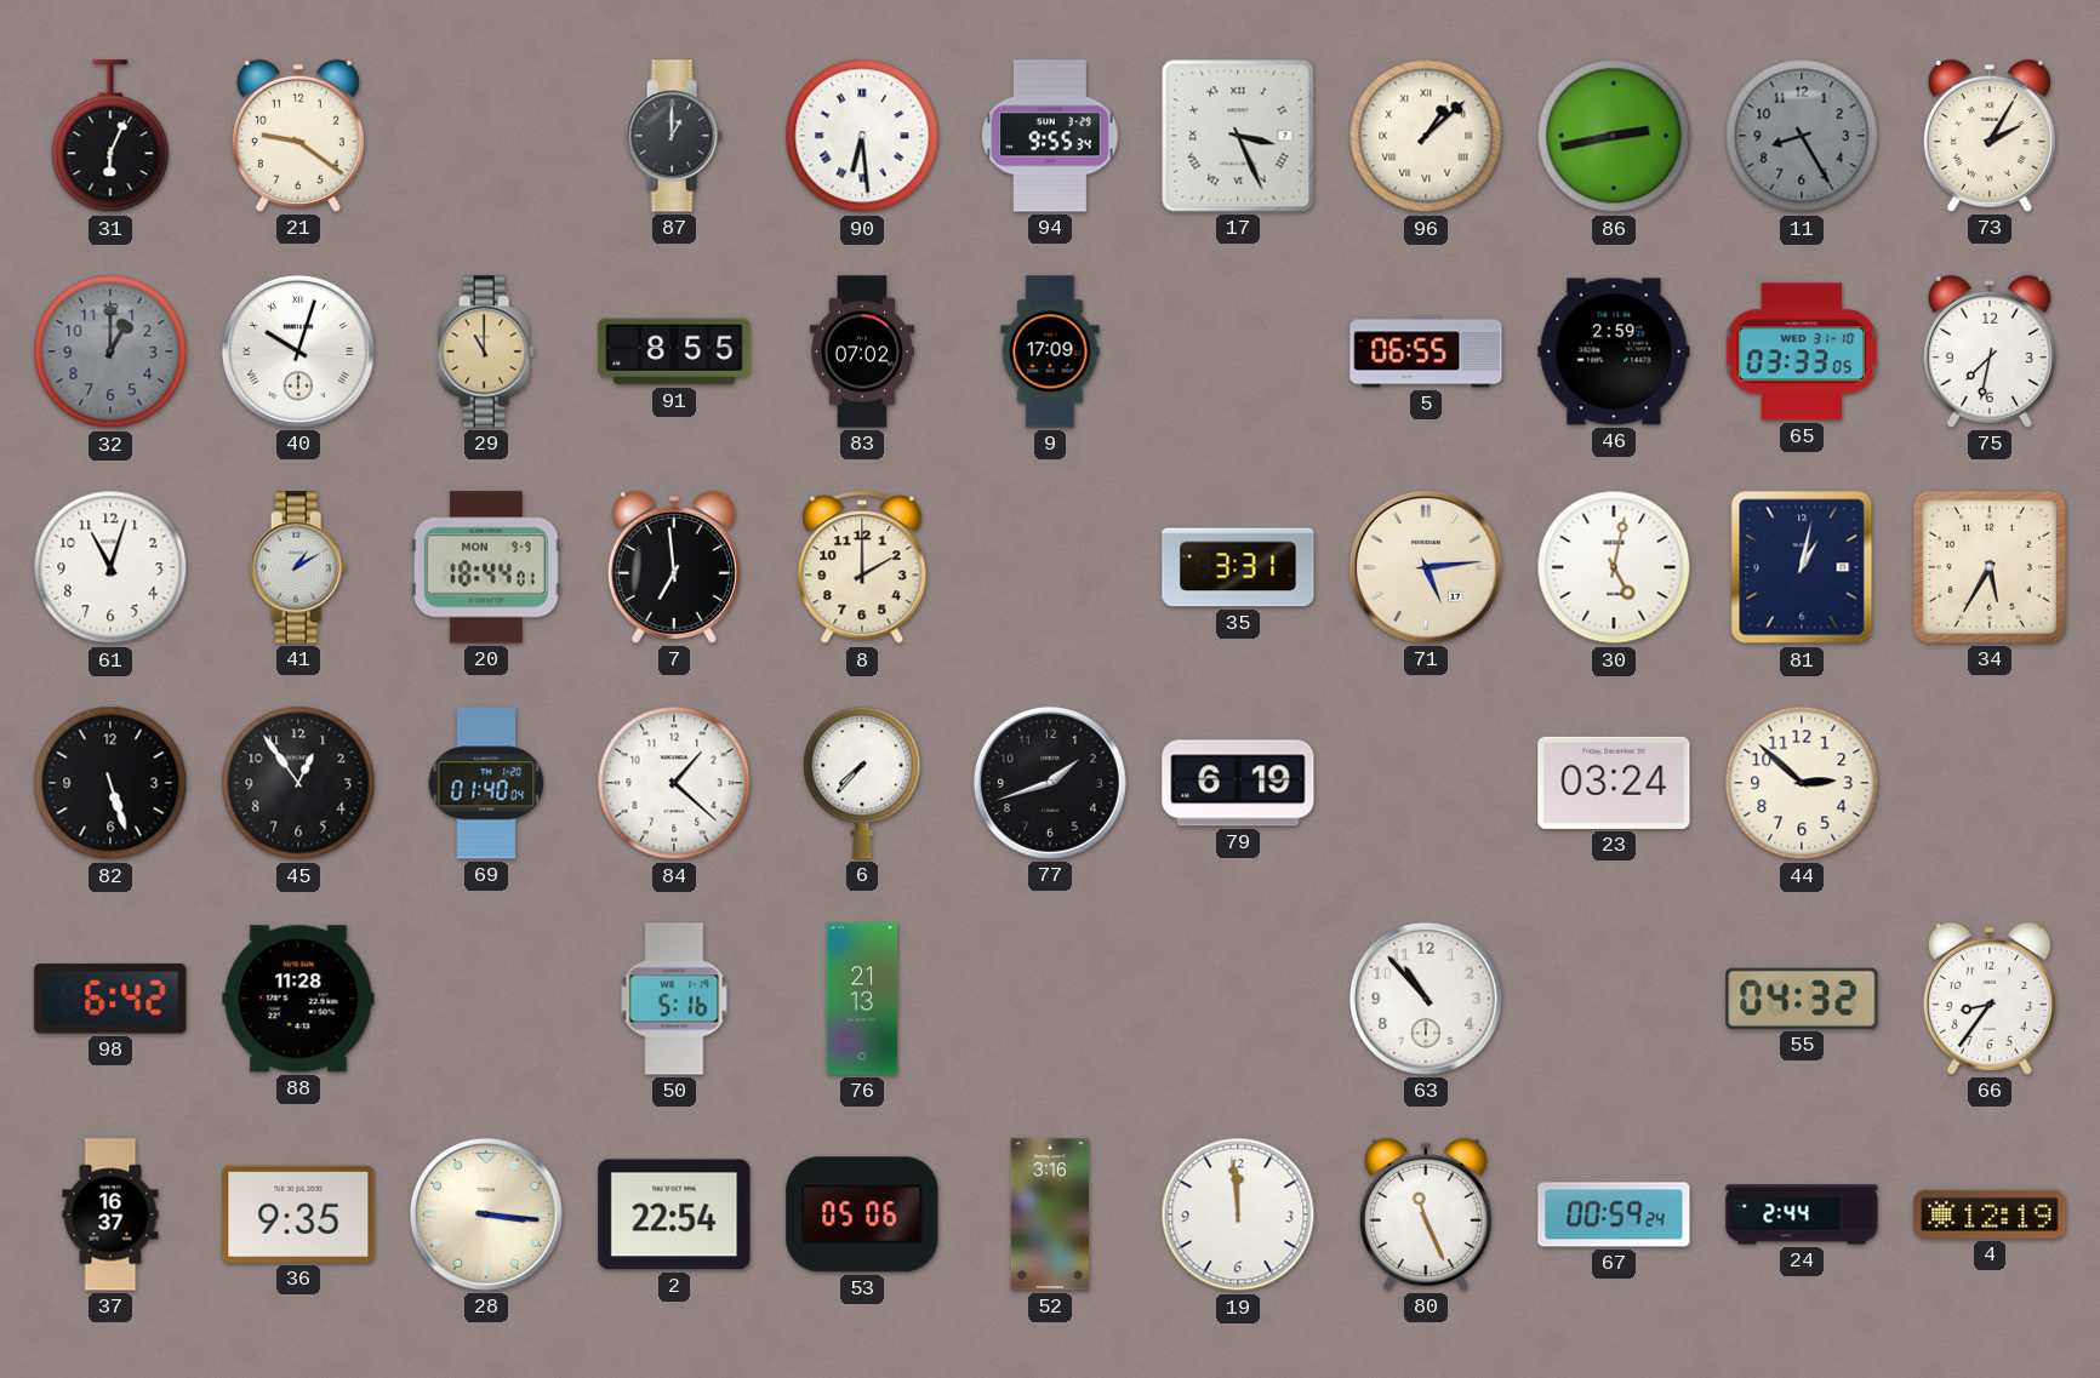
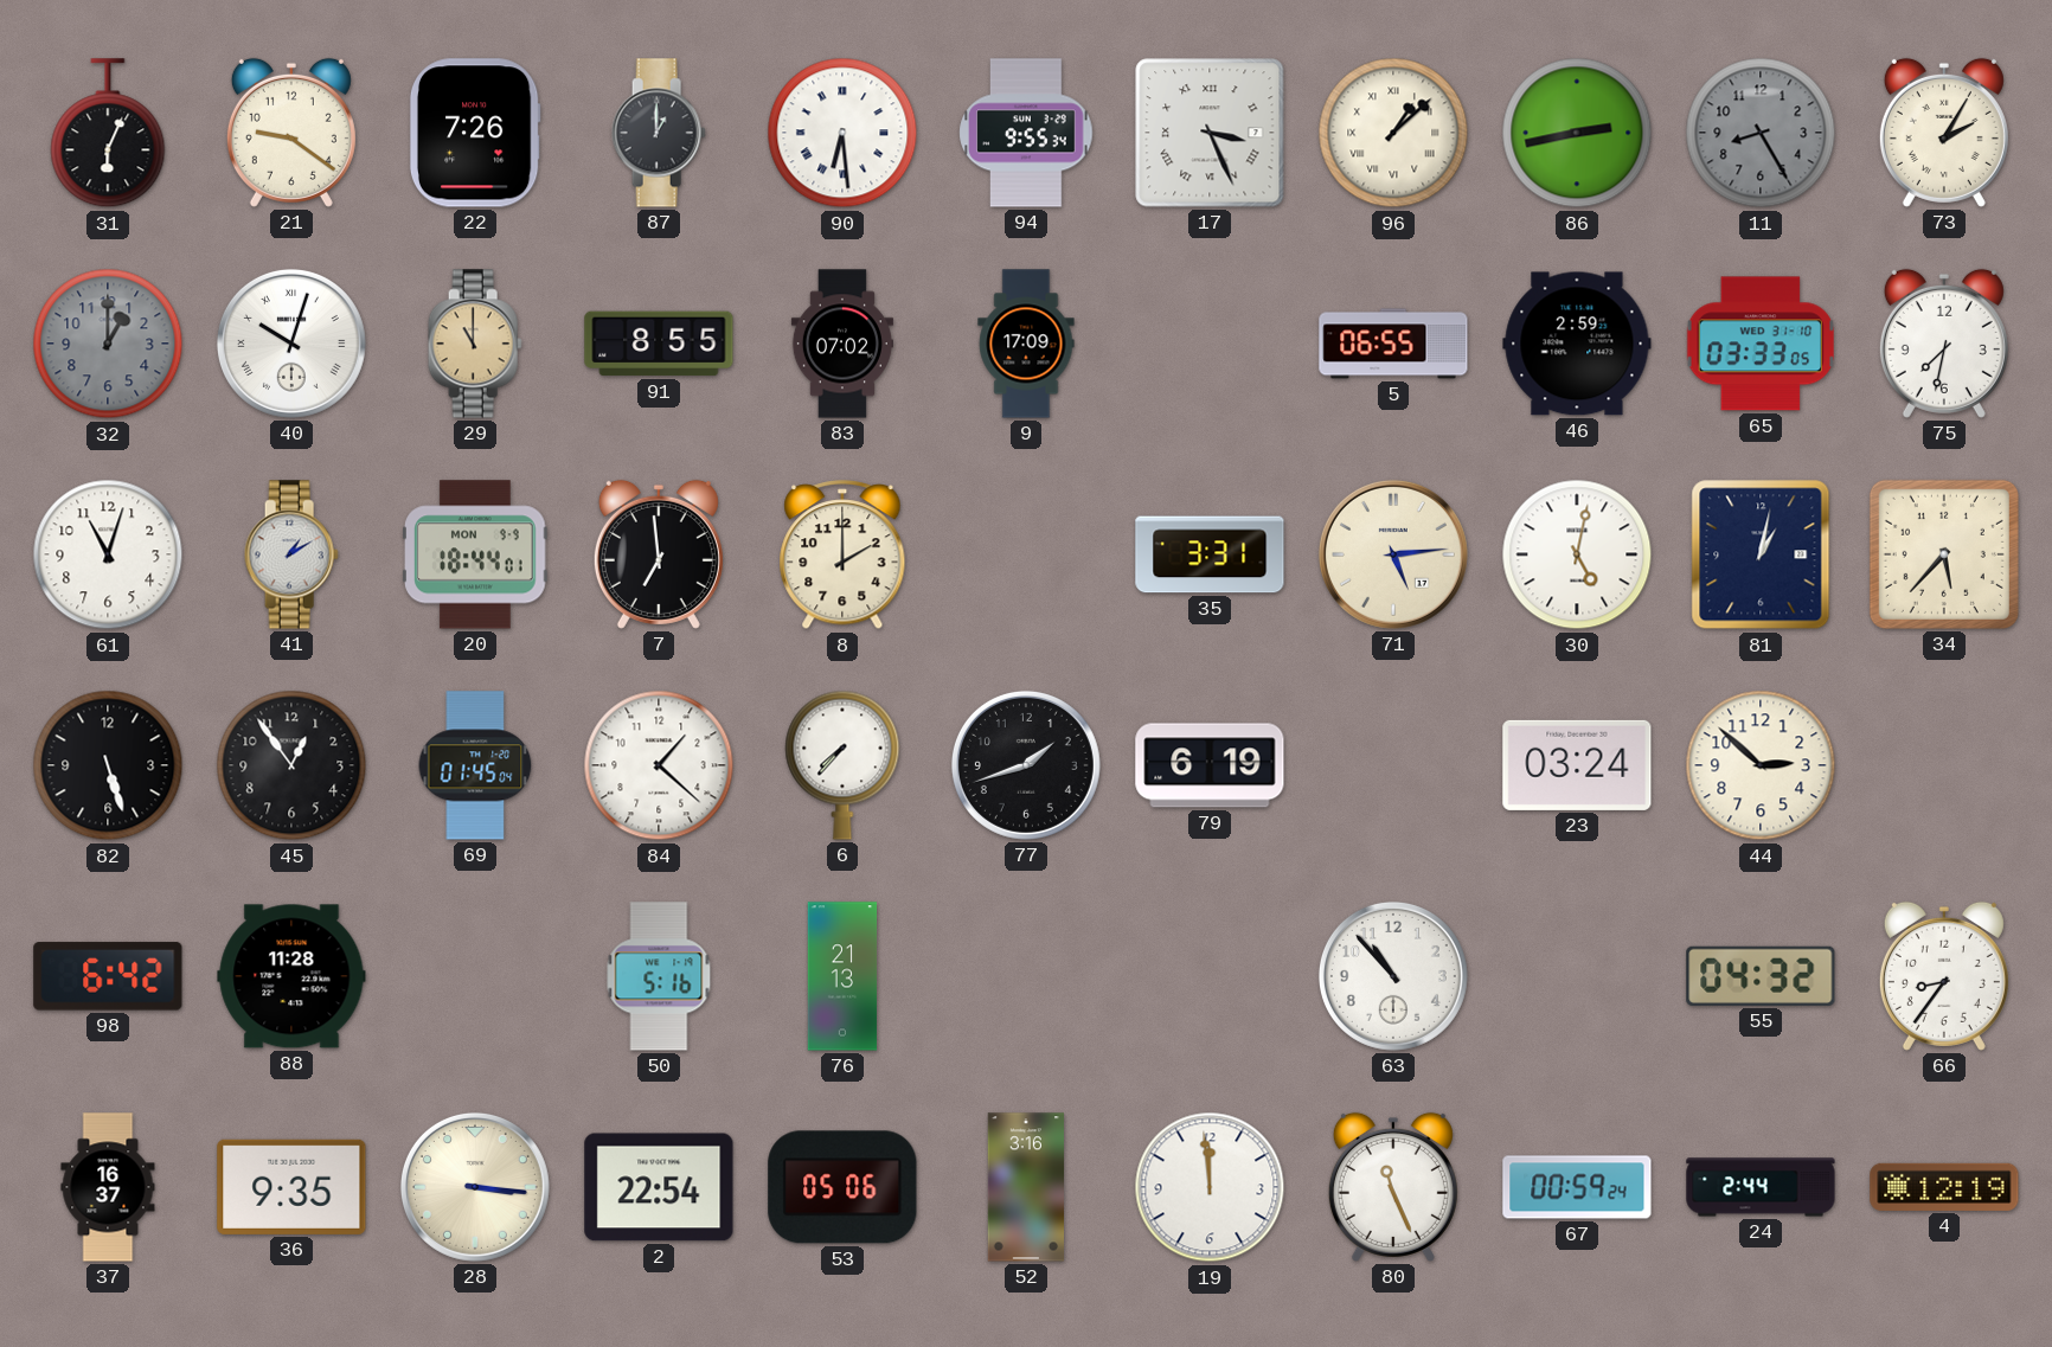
22: none -> 7:26 (475, 133)
34: 5:35 -> 5:37 (1944, 554)
69: 01:40 -> 01:45 (475, 765)
